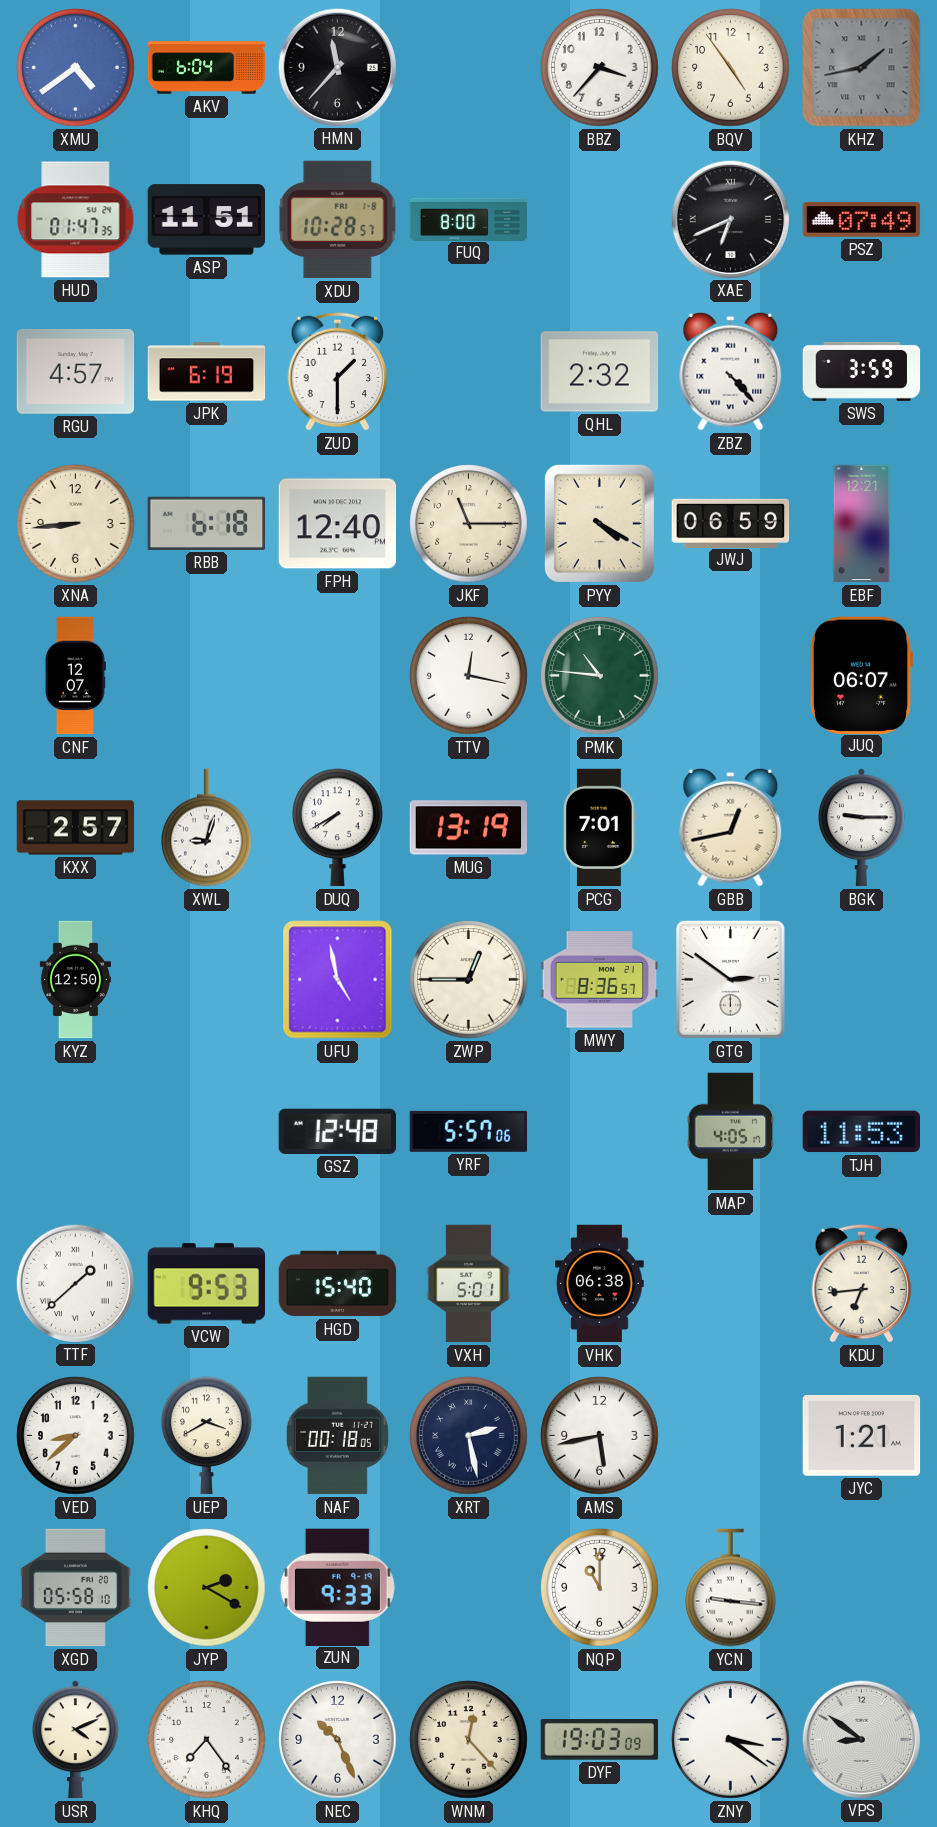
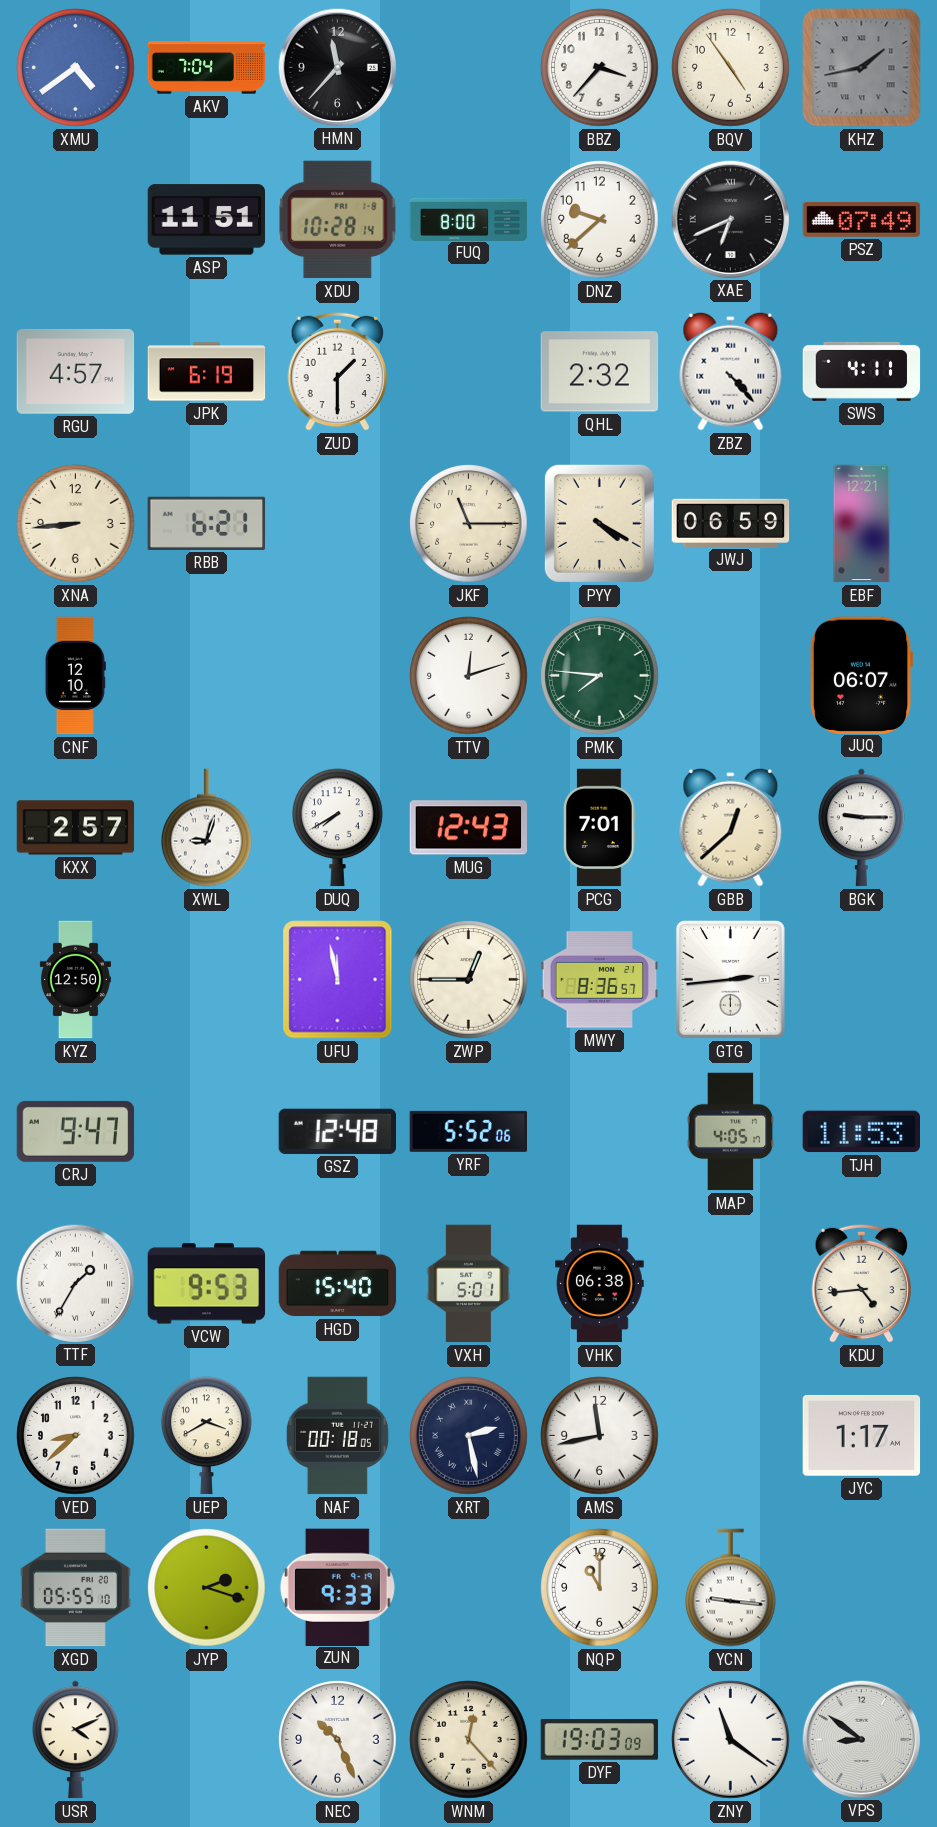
AKV: 6:04 -> 7:04 (207, 68)
HUD: 01:47 -> none (76, 220)
XDU: 10:28:57 -> 10:28:14 (338, 220)
DNZ: none -> 9:38 (600, 220)
SWS: 3:59 -> 4:11 (862, 371)
RBB: 6:18 -> 6:21 (207, 523)
FPH: 12:40 -> none (338, 524)
CNF: 12:07 -> 12:10 (75, 676)
TTV: 12:17 -> 12:12 (469, 676)
PMK: 10:46 -> 7:46 (600, 676)
MUG: 13:19 -> 12:43 (469, 828)
GBB: 12:43 -> 12:38 (731, 827)
UFU: 4:58 -> 11:58 (338, 980)
GTG: 2:51 -> 2:44 (730, 979)
CRJ: none -> 9:47 (76, 1131)
YRF: 5:57 -> 5:52 (469, 1131)
TTF: 1:38 -> 1:35 (75, 1283)
KDU: 6:44 -> 4:44 (861, 1283)
AMS: 5:43 -> 11:43 (600, 1436)
JYC: 1:21 -> 1:17 (862, 1435)
XGD: 05:58 -> 05:55 (76, 1588)
JYP: 2:20 -> 2:18 (207, 1588)
KHQ: 7:24 -> none (207, 1740)
ZNY: 3:21 -> 11:21 (731, 1740)
